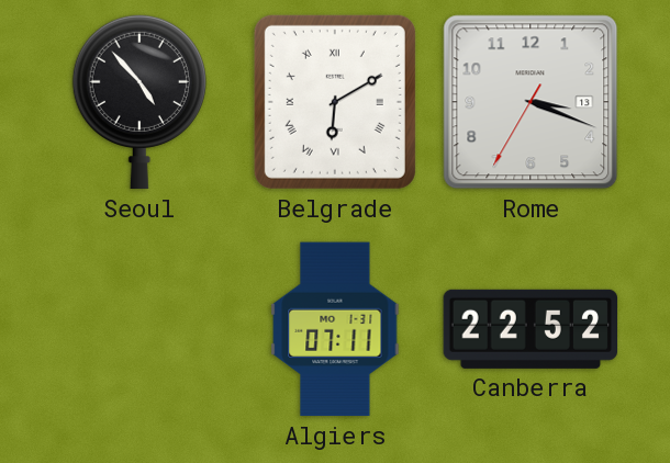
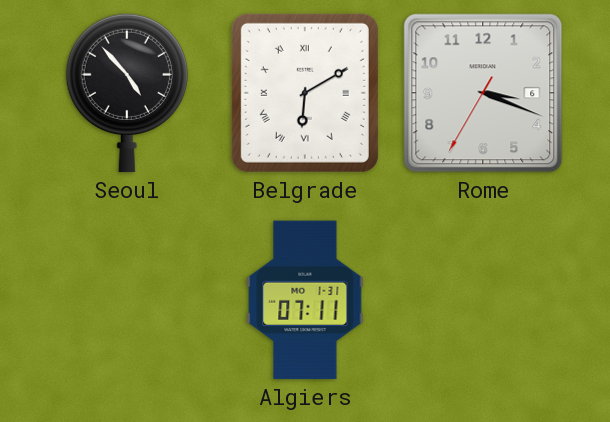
Rome date: 13 -> 6 (483, 93)
Canberra: 22:52 -> none (531, 329)
